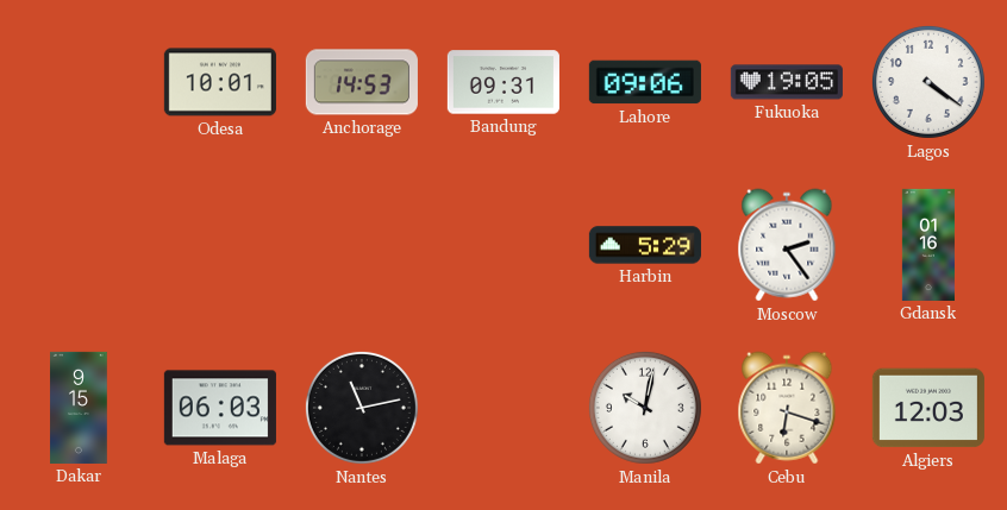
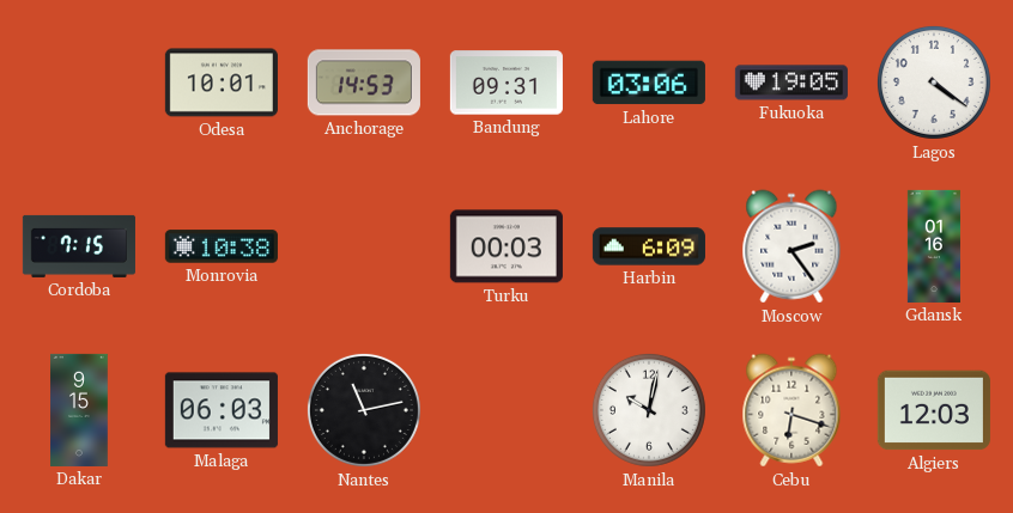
Lahore: 09:06 -> 03:06 (649, 83)
Cordoba: none -> 7:15 (79, 246)
Monrovia: none -> 10:38 (222, 246)
Turku: none -> 00:03 (506, 246)
Harbin: 5:29 -> 6:09 (649, 246)
